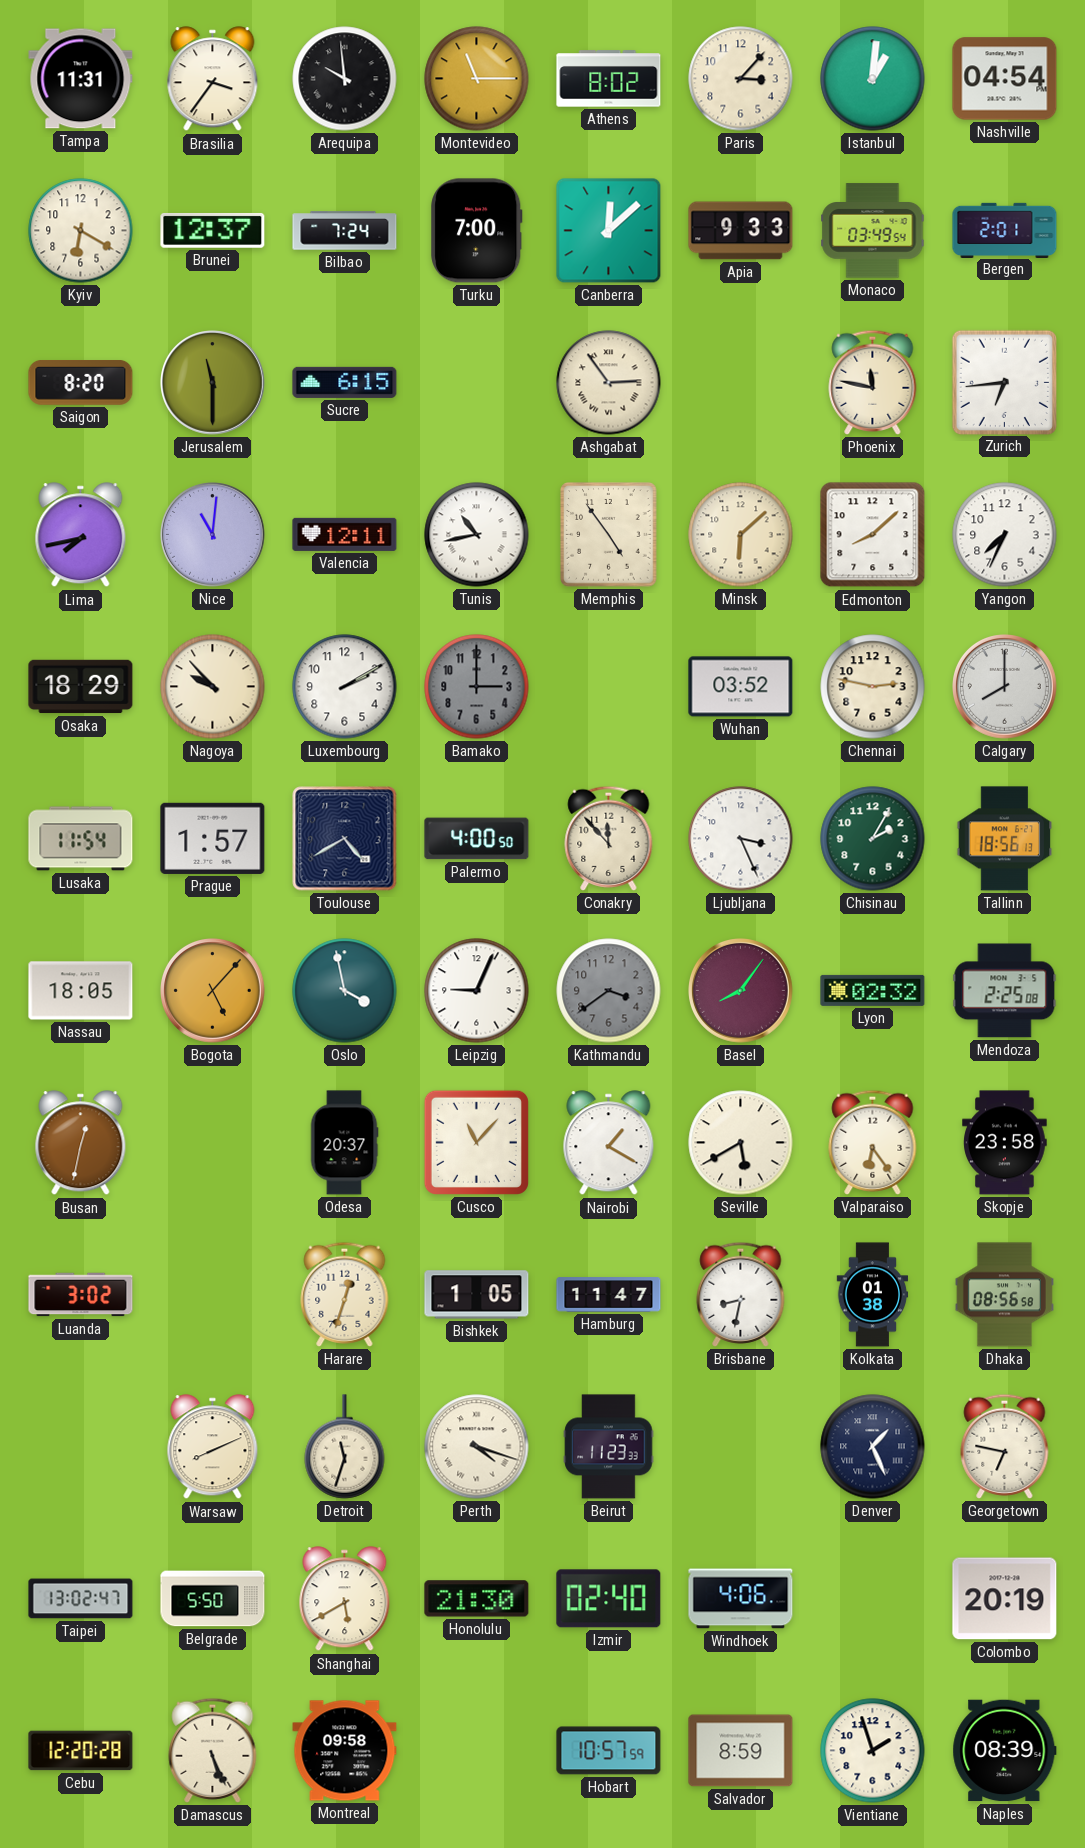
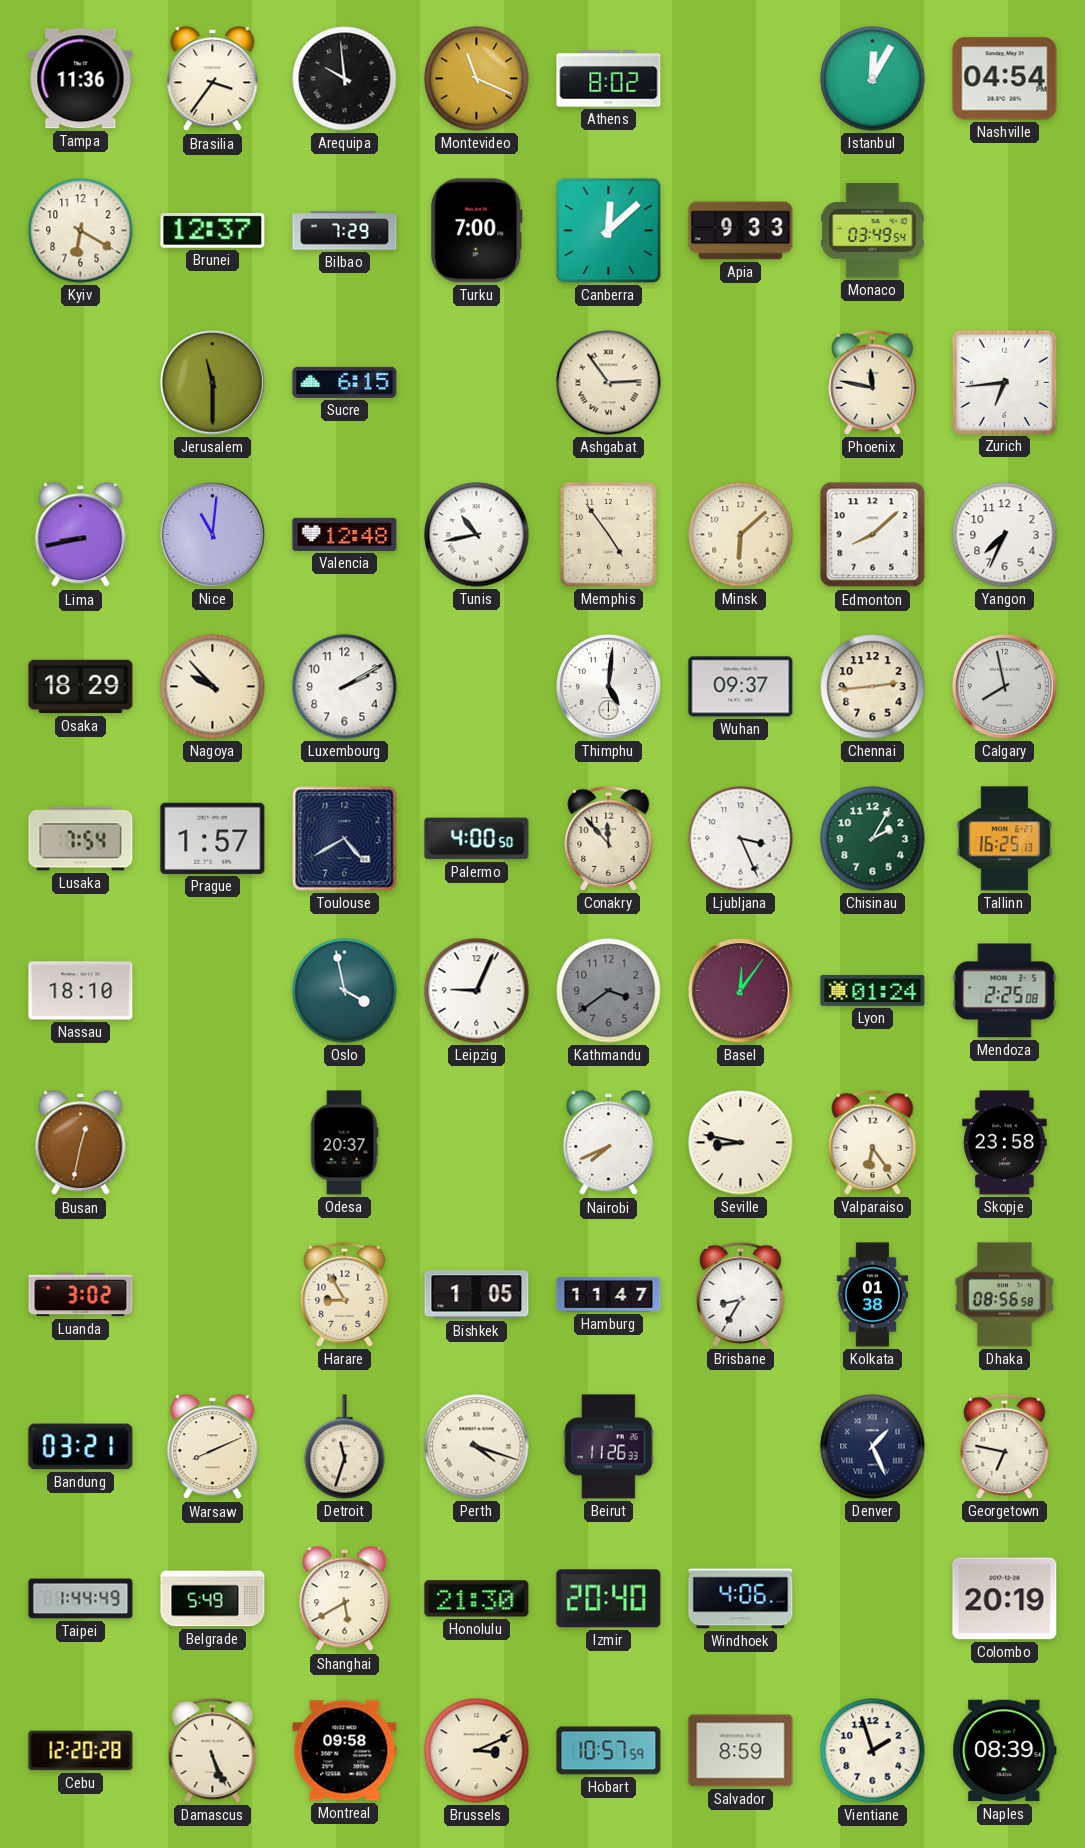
Tampa: 11:31 -> 11:36 (81, 79)
Montevideo: 11:15 -> 11:19 (477, 79)
Paris: 3:07 -> none (741, 79)
Istanbul: 1:01 -> 12:05 (873, 79)
Bilbao: 7:24 -> 7:29 (345, 231)
Bergen: 2:01 -> none (1005, 230)
Saigon: 8:20 -> none (81, 383)
Lima: 7:43 -> 8:43 (81, 535)
Valencia: 12:11 -> 12:48 (345, 534)
Bamako: 3:00 -> none (477, 687)
Thimphu: none -> 5:01 (609, 687)
Wuhan: 03:52 -> 09:37 (741, 687)
Chennai: 2:47 -> 2:44 (873, 687)
Calgary: 8:00 -> 7:58 (1005, 687)
Lusaka: 11:54 -> 7:54 (81, 839)
Tallinn: 18:56 -> 16:25 (1005, 839)
Nassau: 18:05 -> 18:10 (81, 991)
Bogota: 5:07 -> none (213, 991)
Basel: 8:06 -> 12:06 (741, 991)
Lyon: 02:32 -> 01:24 (873, 990)
Cusco: 11:07 -> none (476, 1142)
Nairobi: 1:20 -> 7:41 (609, 1143)
Seville: 5:40 -> 8:47 (741, 1143)
Harare: 12:33 -> 8:55 (345, 1294)
Brisbane: 8:32 -> 8:35 (741, 1294)
Bandung: none -> 03:21 (81, 1447)
Beirut: 11:23 -> 11:26 (609, 1447)
Taipei: 13:02 -> 1:44 (81, 1599)
Belgrade: 5:50 -> 5:49 (213, 1599)
Izmir: 02:40 -> 20:40 (609, 1599)
Brussels: none -> 3:11 (477, 1751)
